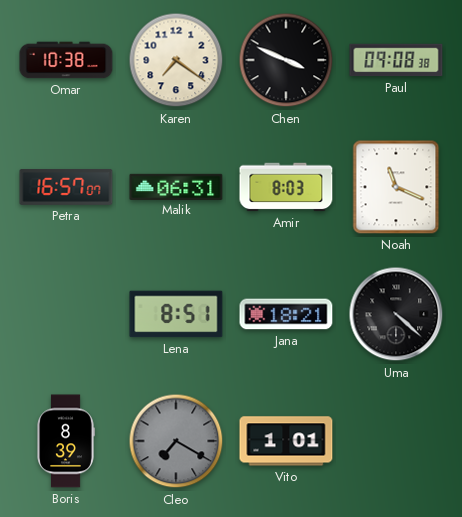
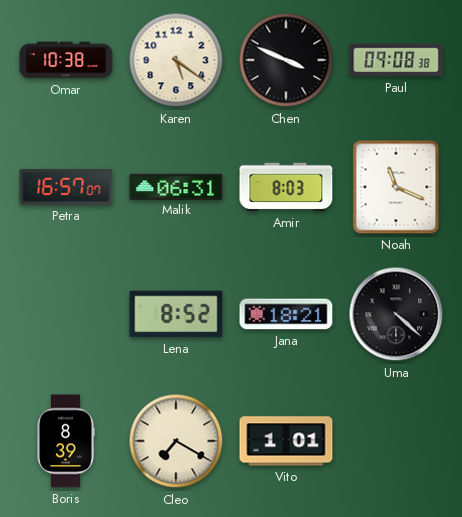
Karen: 7:21 -> 5:21 (176, 60)
Lena: 8:51 -> 8:52 (176, 314)
Cleo dial: grey -> cream (176, 441)
